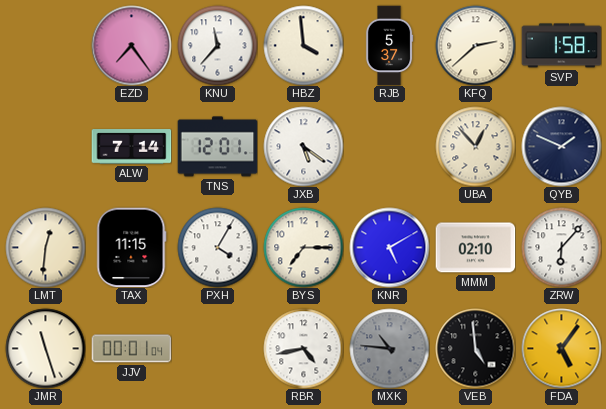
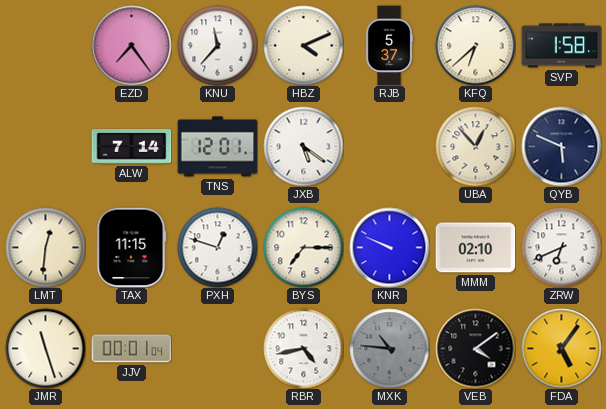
HBZ: 3:59 -> 4:11 (303, 45)
KFQ: 2:38 -> 6:38 (475, 45)
QYB: 1:49 -> 5:49 (561, 146)
PXH: 4:05 -> 12:48 (217, 247)
KNR: 5:10 -> 9:49 (389, 247)
ZRW: 6:07 -> 6:41 (561, 247)
VEB: 4:59 -> 4:09 (475, 348)
